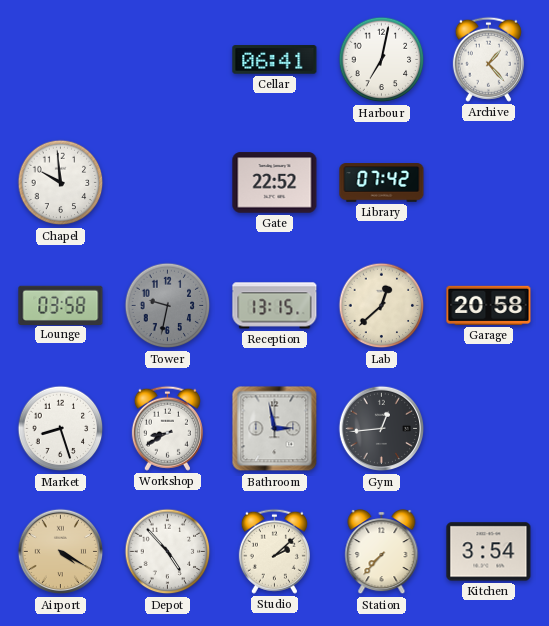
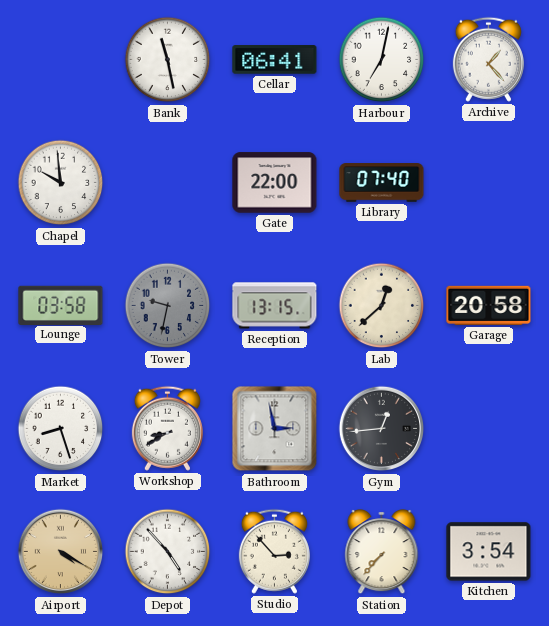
Bank: none -> 11:28 (168, 60)
Gate: 22:52 -> 22:00 (275, 183)
Library: 07:42 -> 07:40 (382, 183)
Studio: 2:08 -> 2:53 (274, 551)
